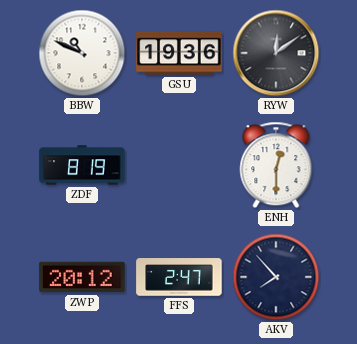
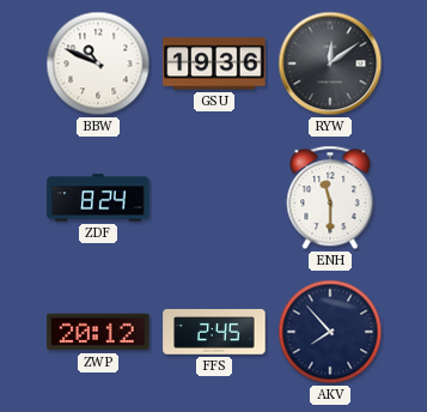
ZDF: 8:19 -> 8:24 (98, 198)
ENH: 12:30 -> 11:30 (330, 198)
FFS: 2:47 -> 2:45 (214, 332)
